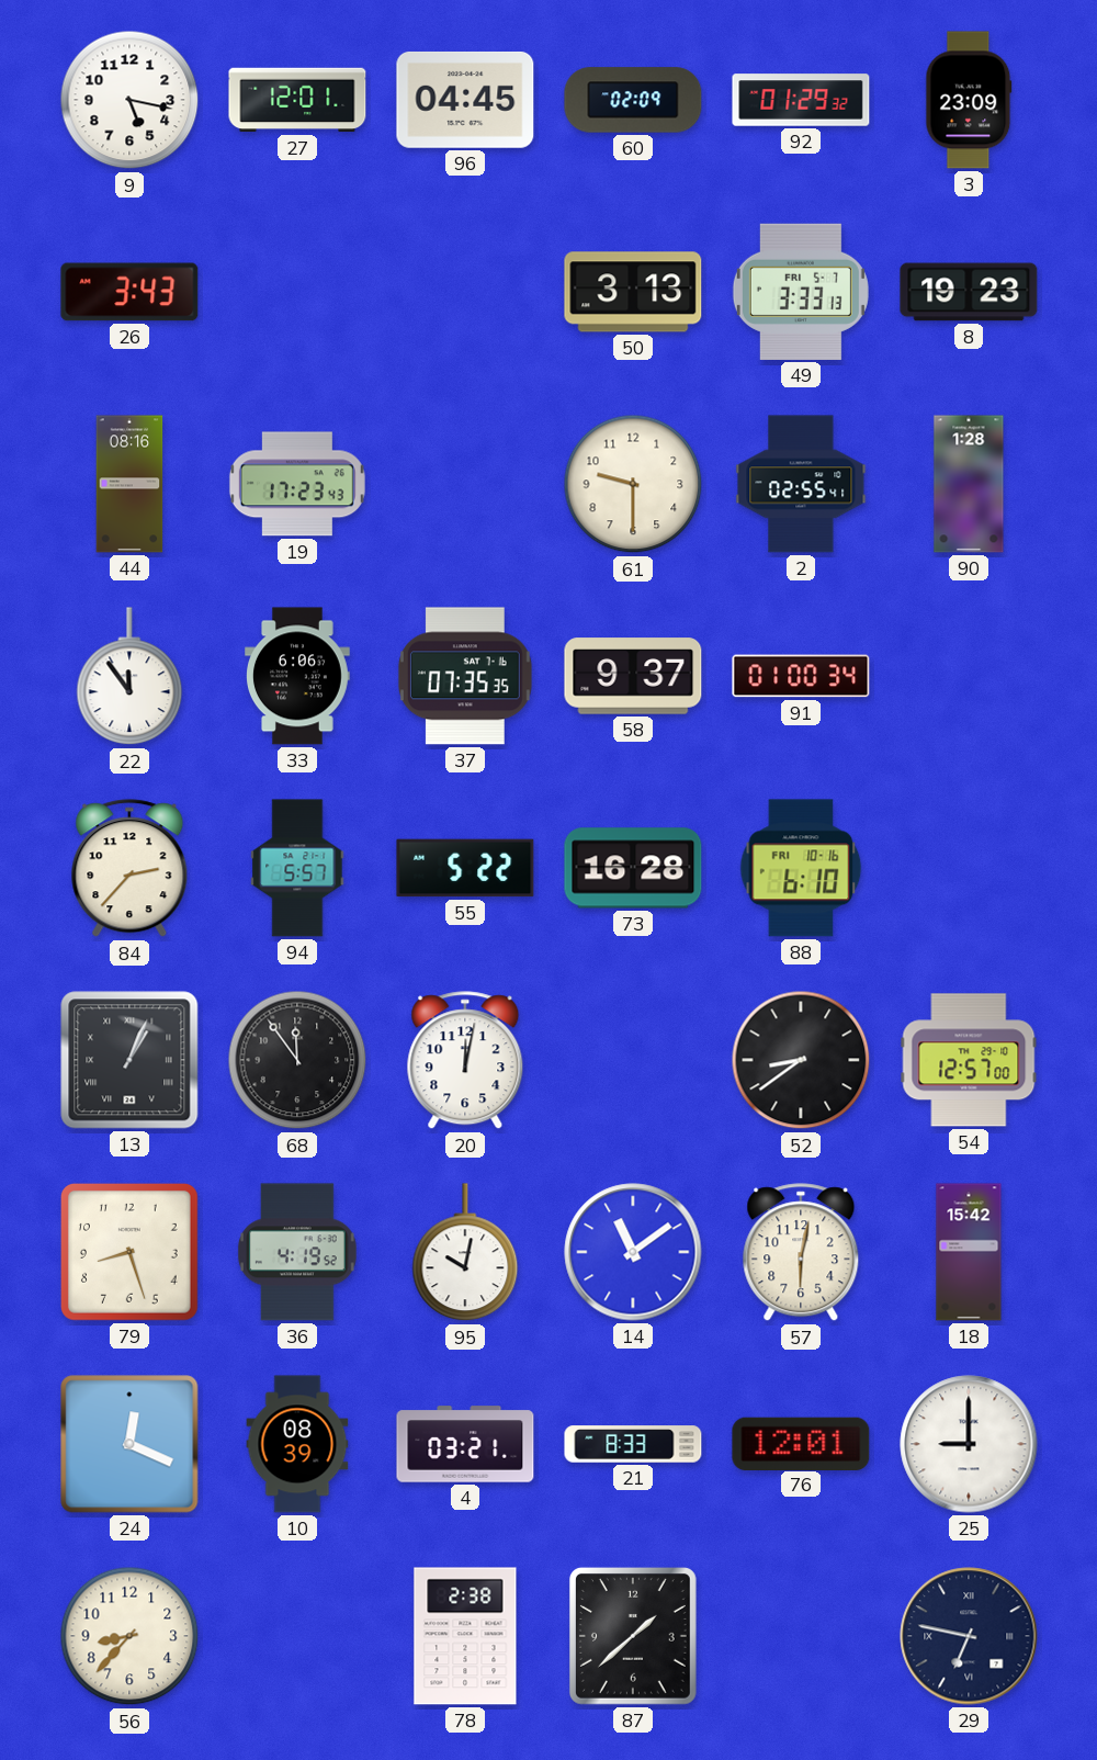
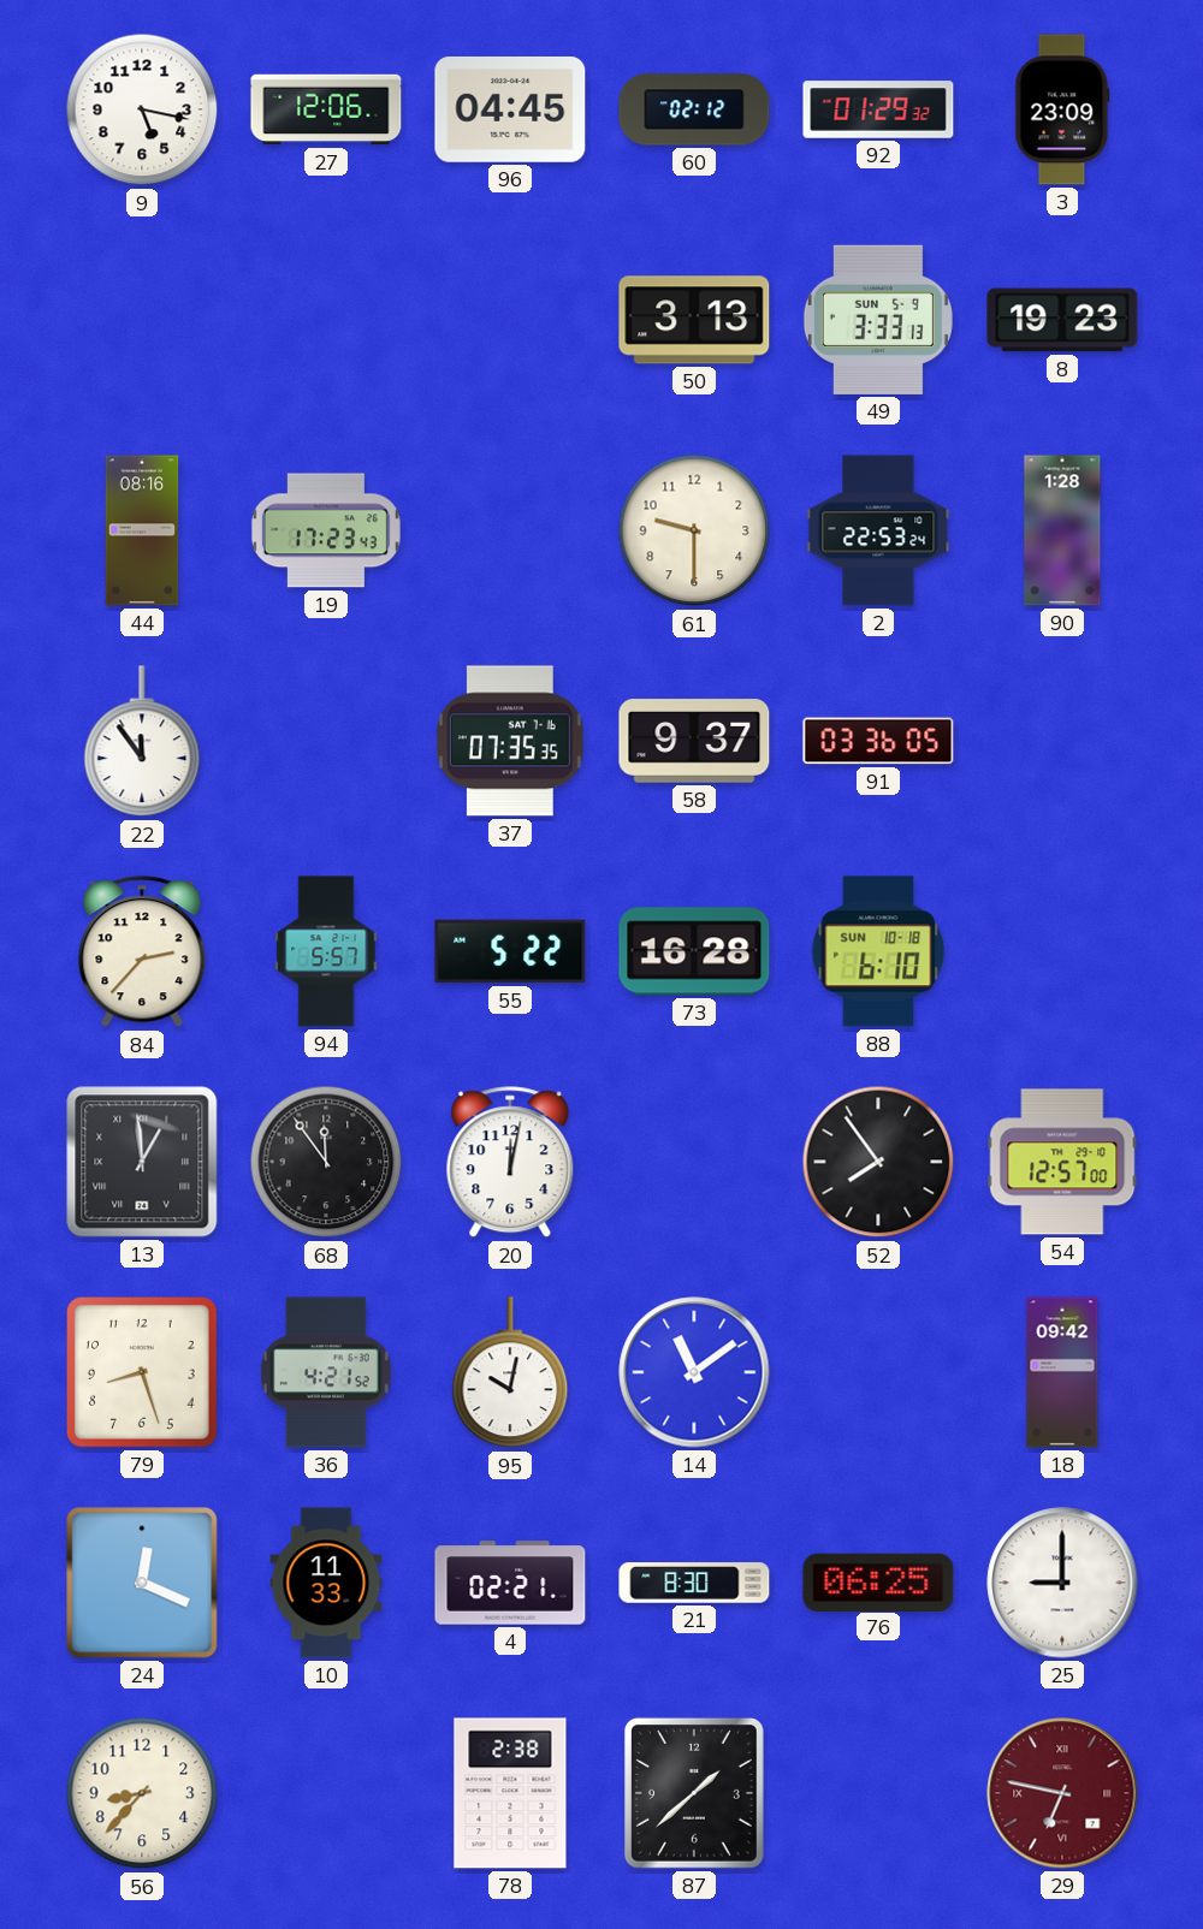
27: 12:01 -> 12:06 (326, 109)
60: 02:09 -> 02:12 (694, 109)
26: 3:43 -> none (129, 292)
49 date: FRI 5-7 -> SUN 5-9 (878, 320)
2: 02:55 -> 22:53 (878, 530)
33: 6:06 -> none (298, 676)
91: 01:00 -> 03:36 (878, 741)
88 date: FRI 10-16 -> SUN 10-18 (878, 951)
13: 1:04 -> 12:59 (142, 1162)
52: 8:39 -> 7:54 (878, 1162)
36: 4:19 -> 4:21 (326, 1372)
57: 6:02 -> none (801, 1253)
18: 15:42 -> 09:42 (1062, 1372)
10: 08:39 -> 11:33 (326, 1583)
4: 03:21 -> 02:21 (510, 1583)
21: 8:33 -> 8:30 (694, 1583)
76: 12:01 -> 06:25 (878, 1581)
29 dial: navy -> burgundy (1062, 1793)
